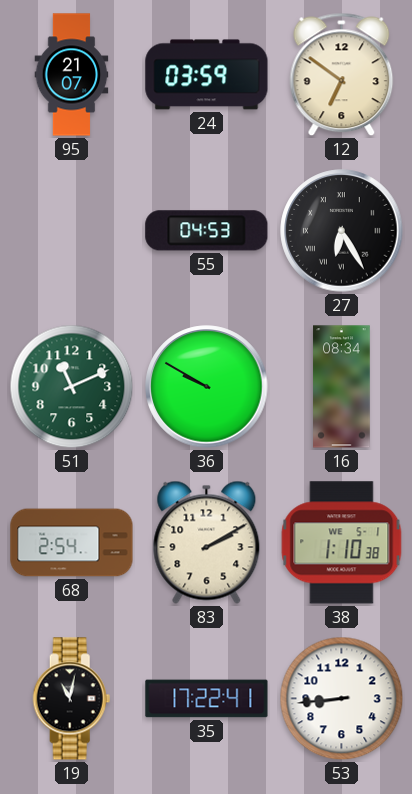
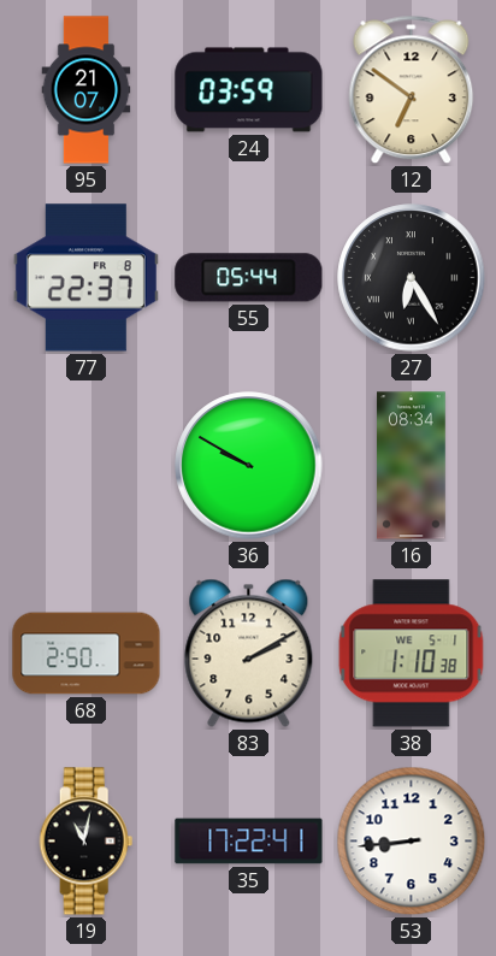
77: none -> 22:37 (85, 278)
55: 04:53 -> 05:44 (249, 278)
51: 11:11 -> none (72, 387)
68: 2:54 -> 2:50 (87, 654)
